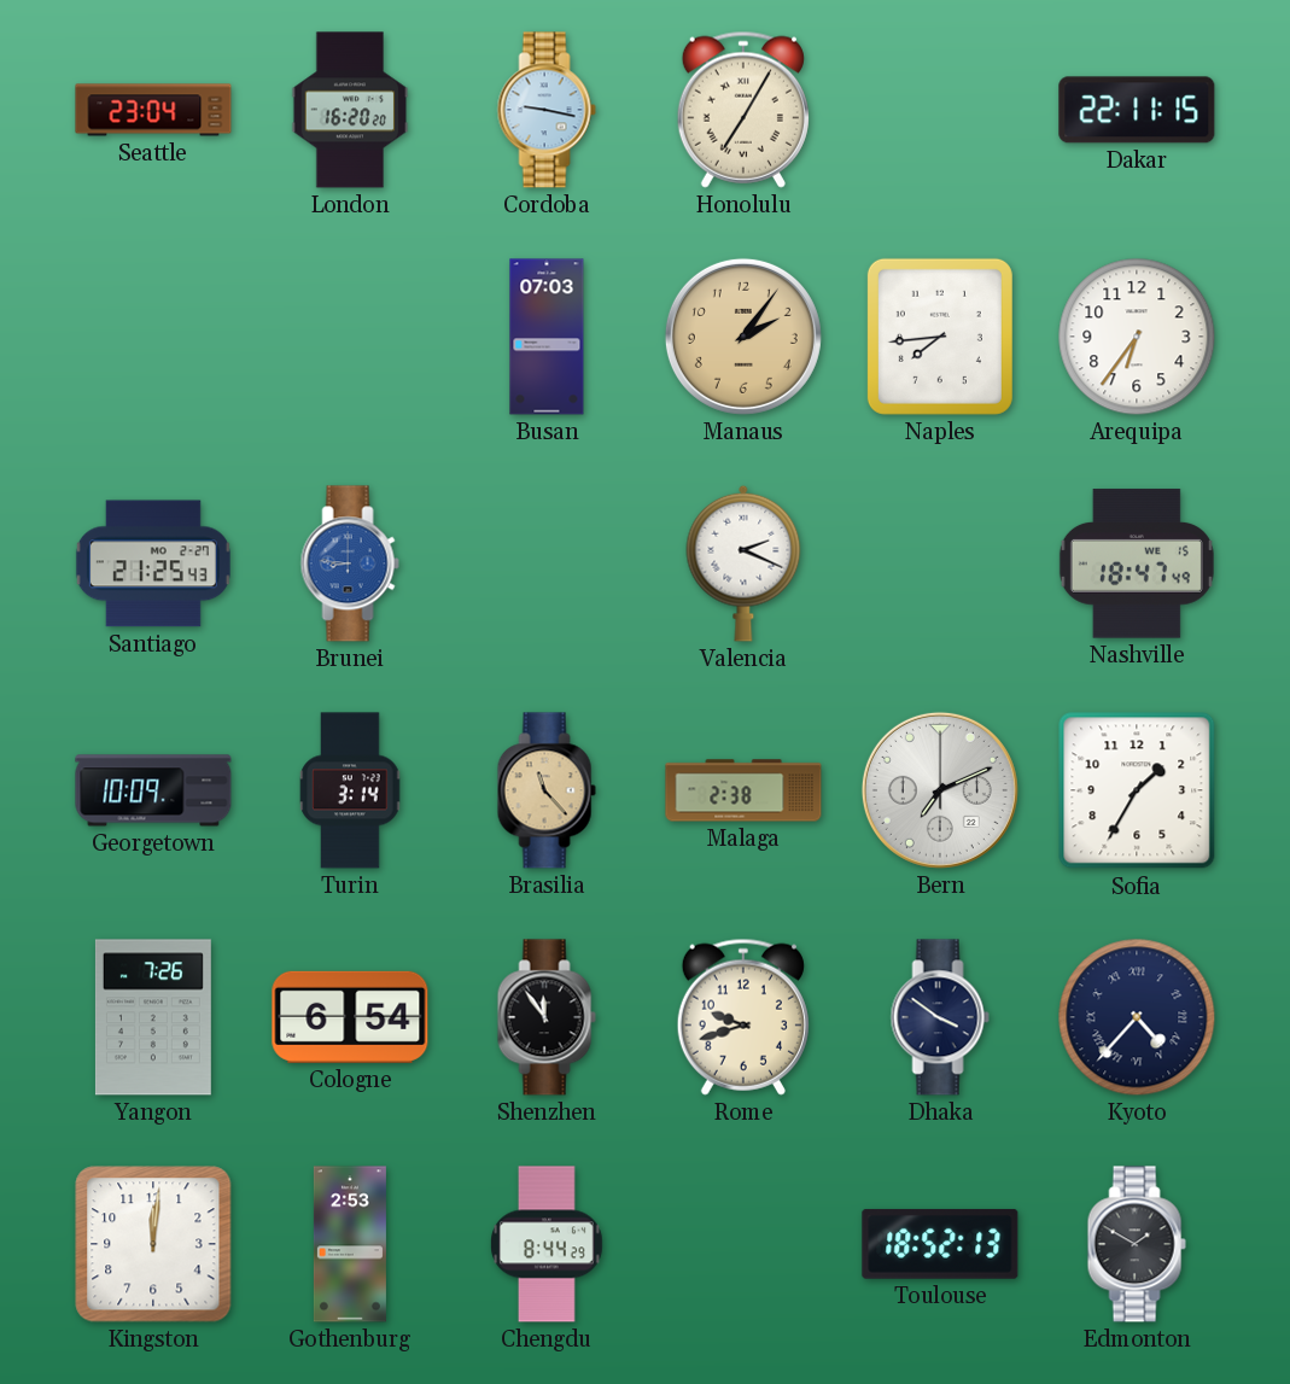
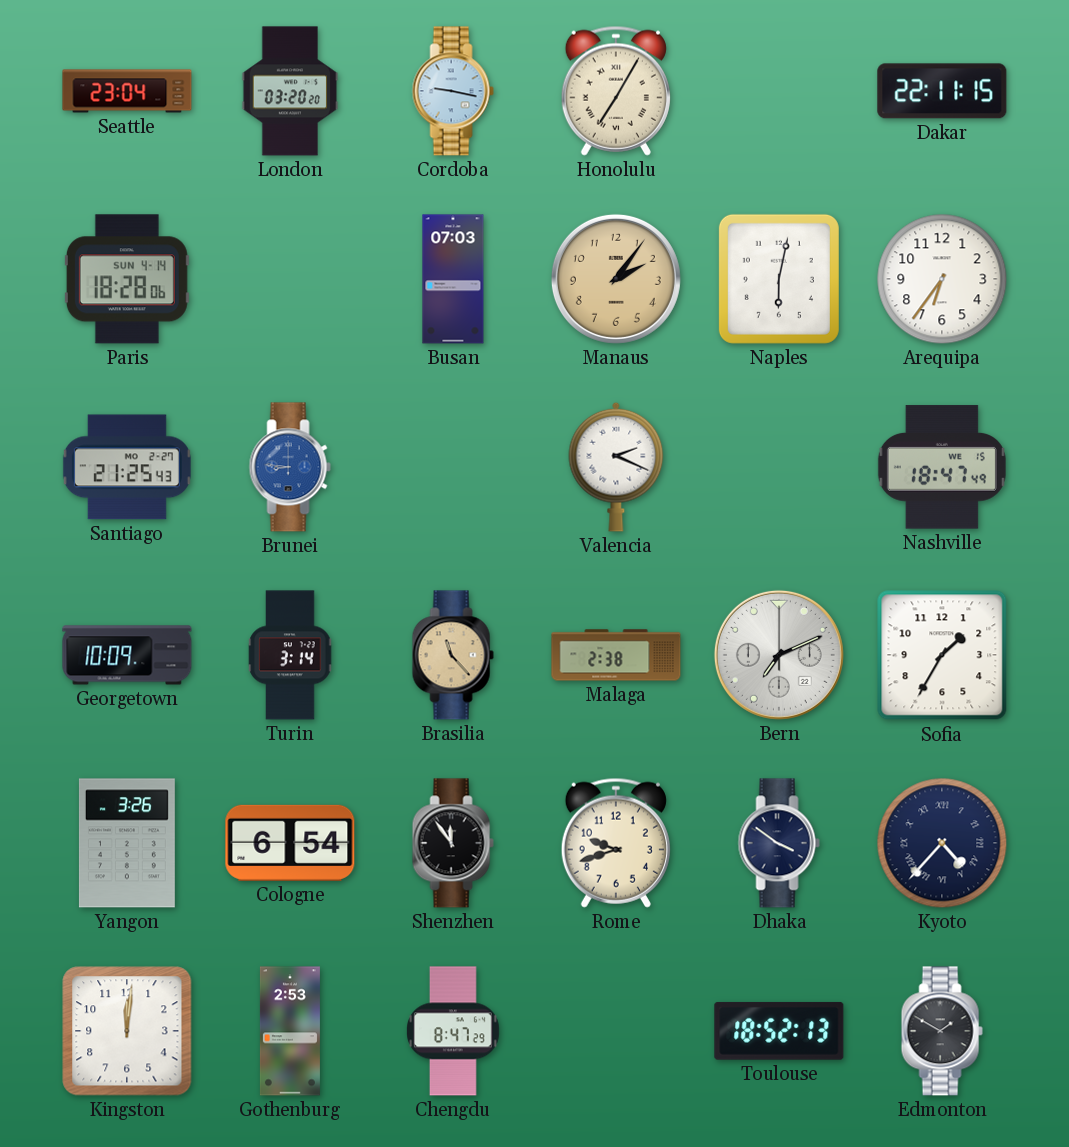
London: 16:20 -> 03:20 (290, 91)
Paris: none -> 18:28 (127, 279)
Naples: 7:44 -> 6:02 (779, 279)
Yangon: 7:26 -> 3:26 (127, 843)
Chengdu: 8:44 -> 8:47 (454, 1031)
